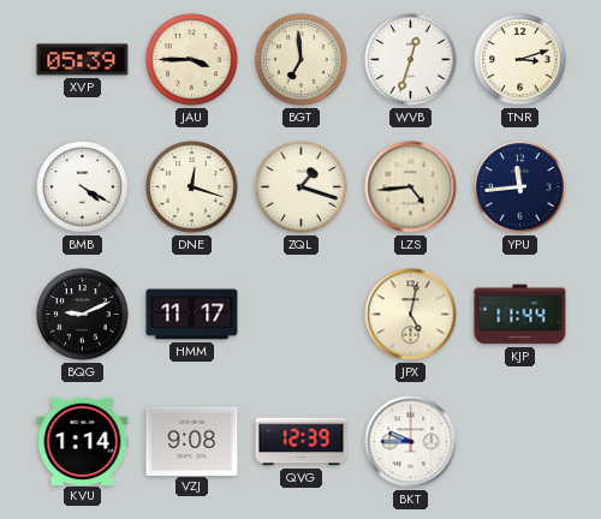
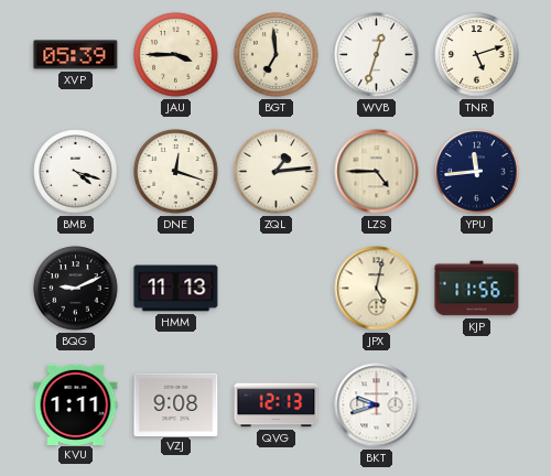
TNR: 3:12 -> 5:12 (477, 55)
BMB: 4:20 -> 4:18 (76, 172)
ZQL: 1:18 -> 1:14 (277, 172)
LZS: 4:44 -> 4:45 (377, 172)
HMM: 11:17 -> 11:13 (176, 289)
KJP: 11:44 -> 11:56 (477, 289)
KVU: 1:14 -> 1:11 (76, 404)
QVG: 12:39 -> 12:13 (277, 405)
BKT: 9:45 -> 9:42 (377, 405)
